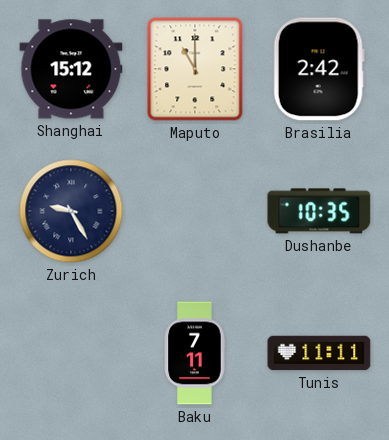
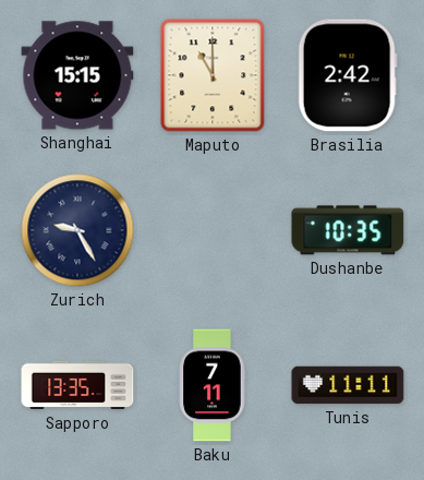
Shanghai: 15:12 -> 15:15 (77, 75)
Sapporo: none -> 13:35 (77, 385)
